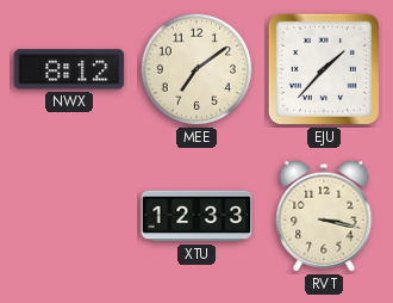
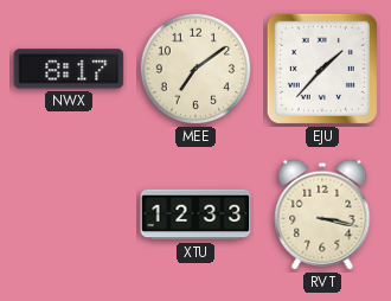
NWX: 8:12 -> 8:17 (69, 69)
